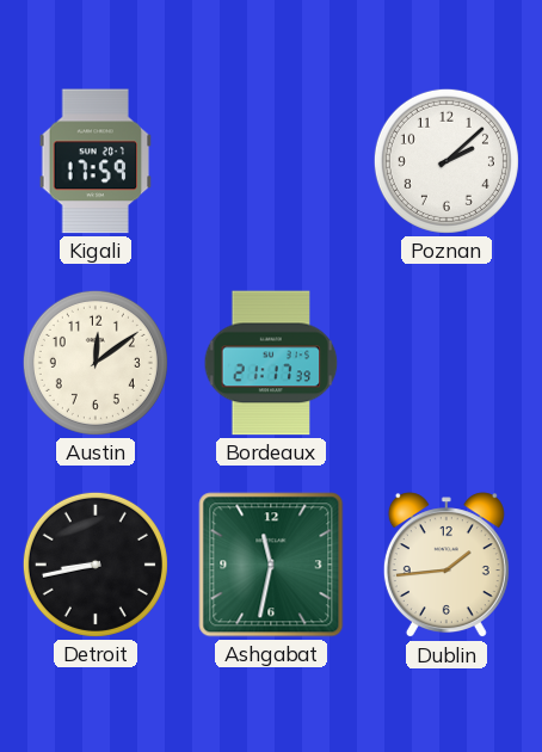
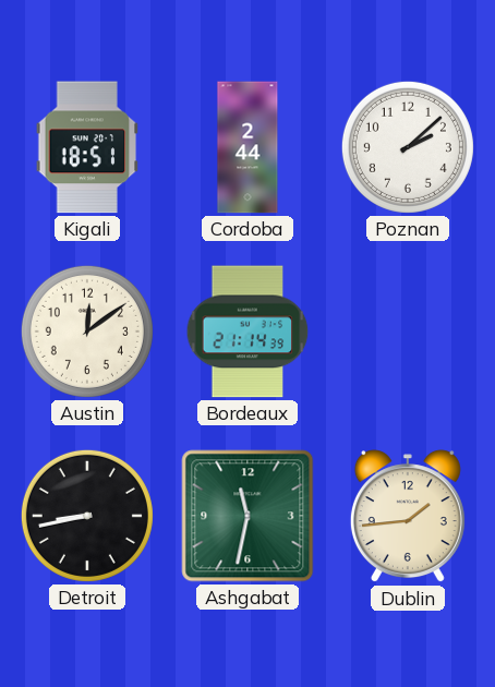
Kigali: 17:59 -> 18:51 (87, 147)
Cordoba: none -> 2:44 (247, 147)
Bordeaux: 21:17 -> 21:14 (247, 332)
